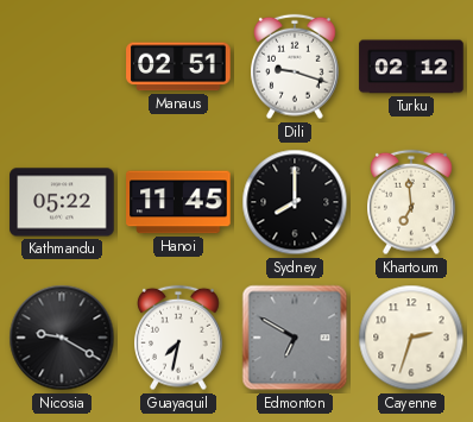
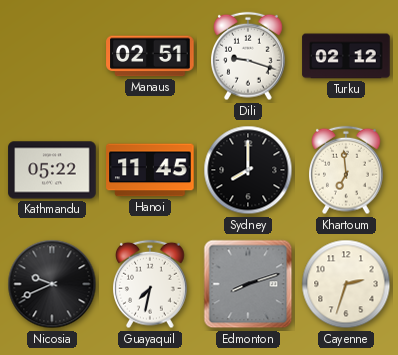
Nicosia: 9:20 -> 9:41 (52, 284)
Edmonton: 6:50 -> 8:12 (248, 284)
